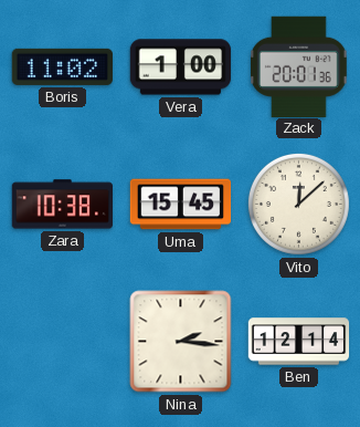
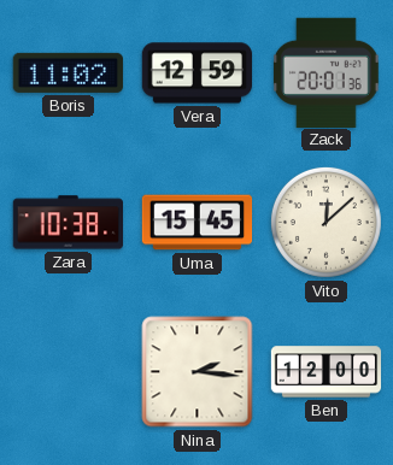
Vera: 1:00 -> 12:59 (198, 73)
Ben: 12:14 -> 12:00 (327, 372)
